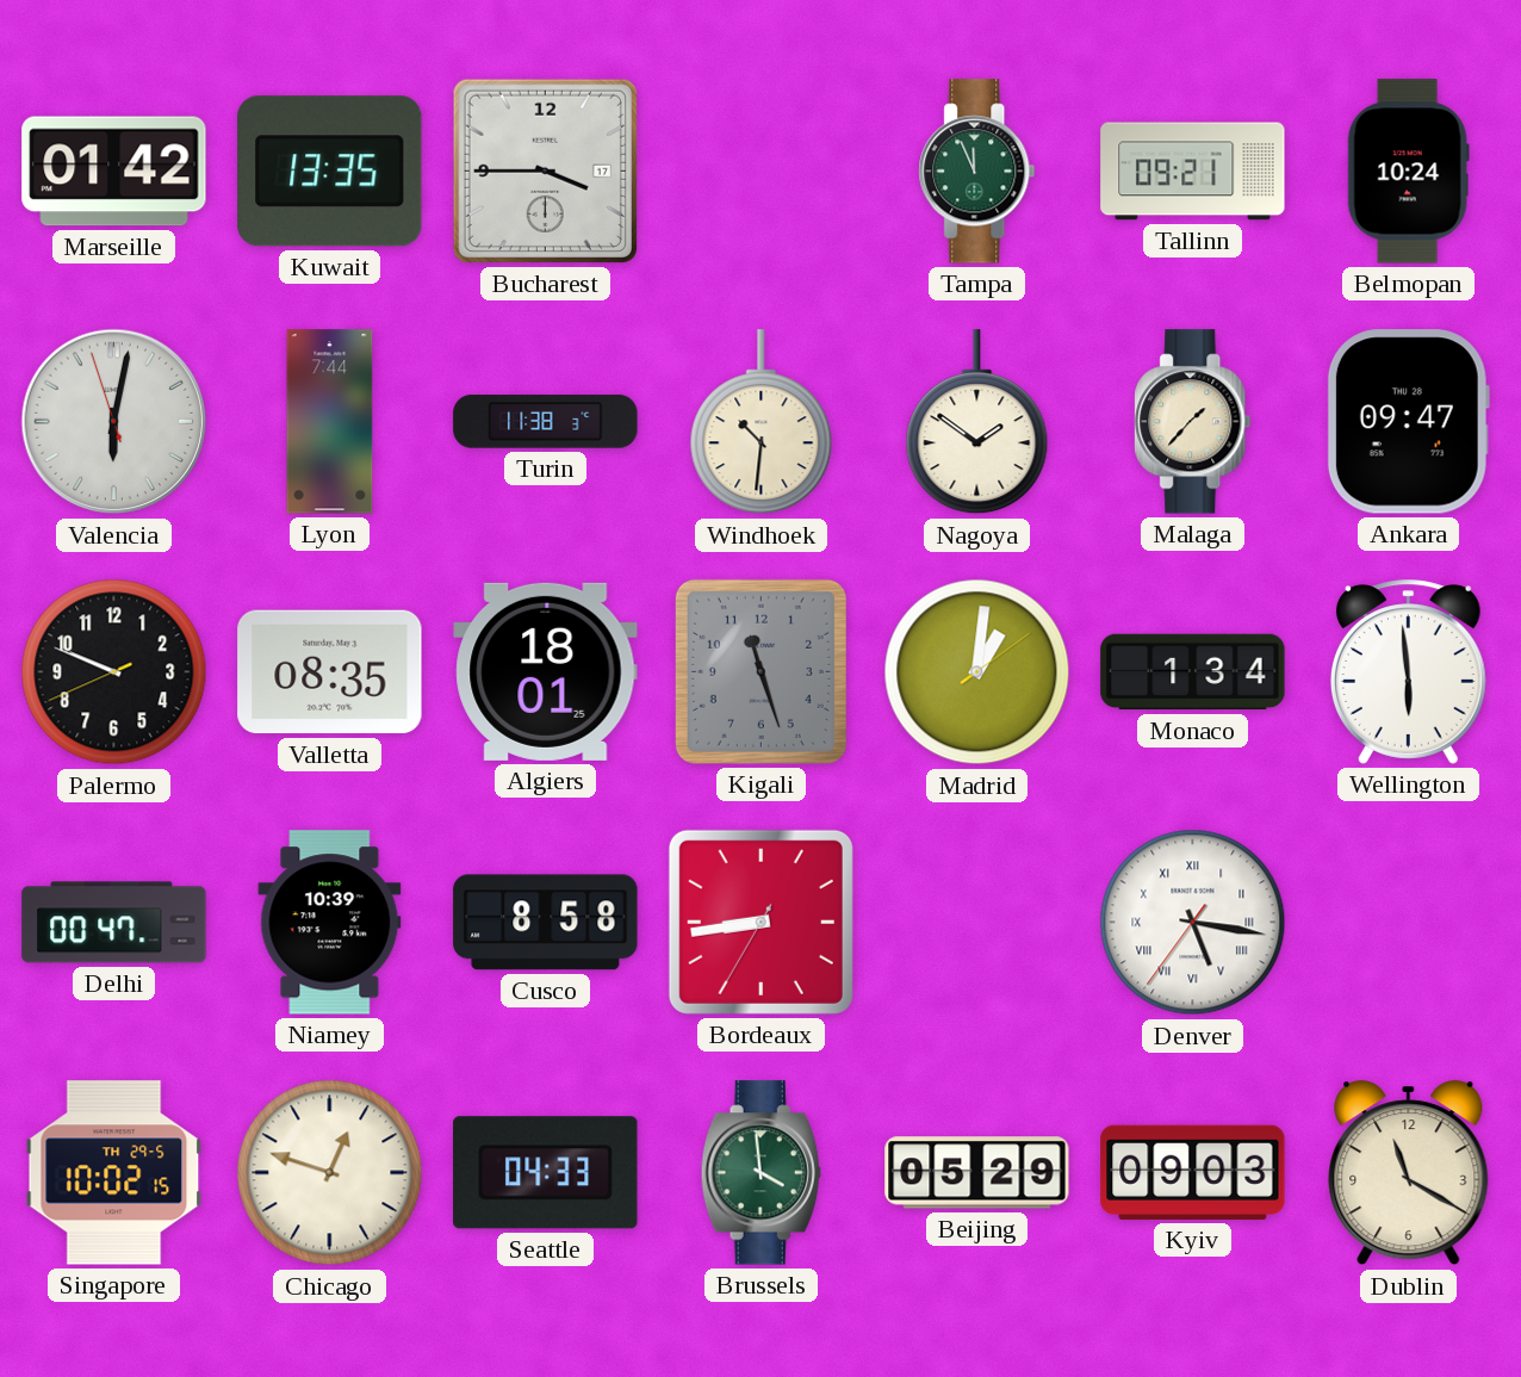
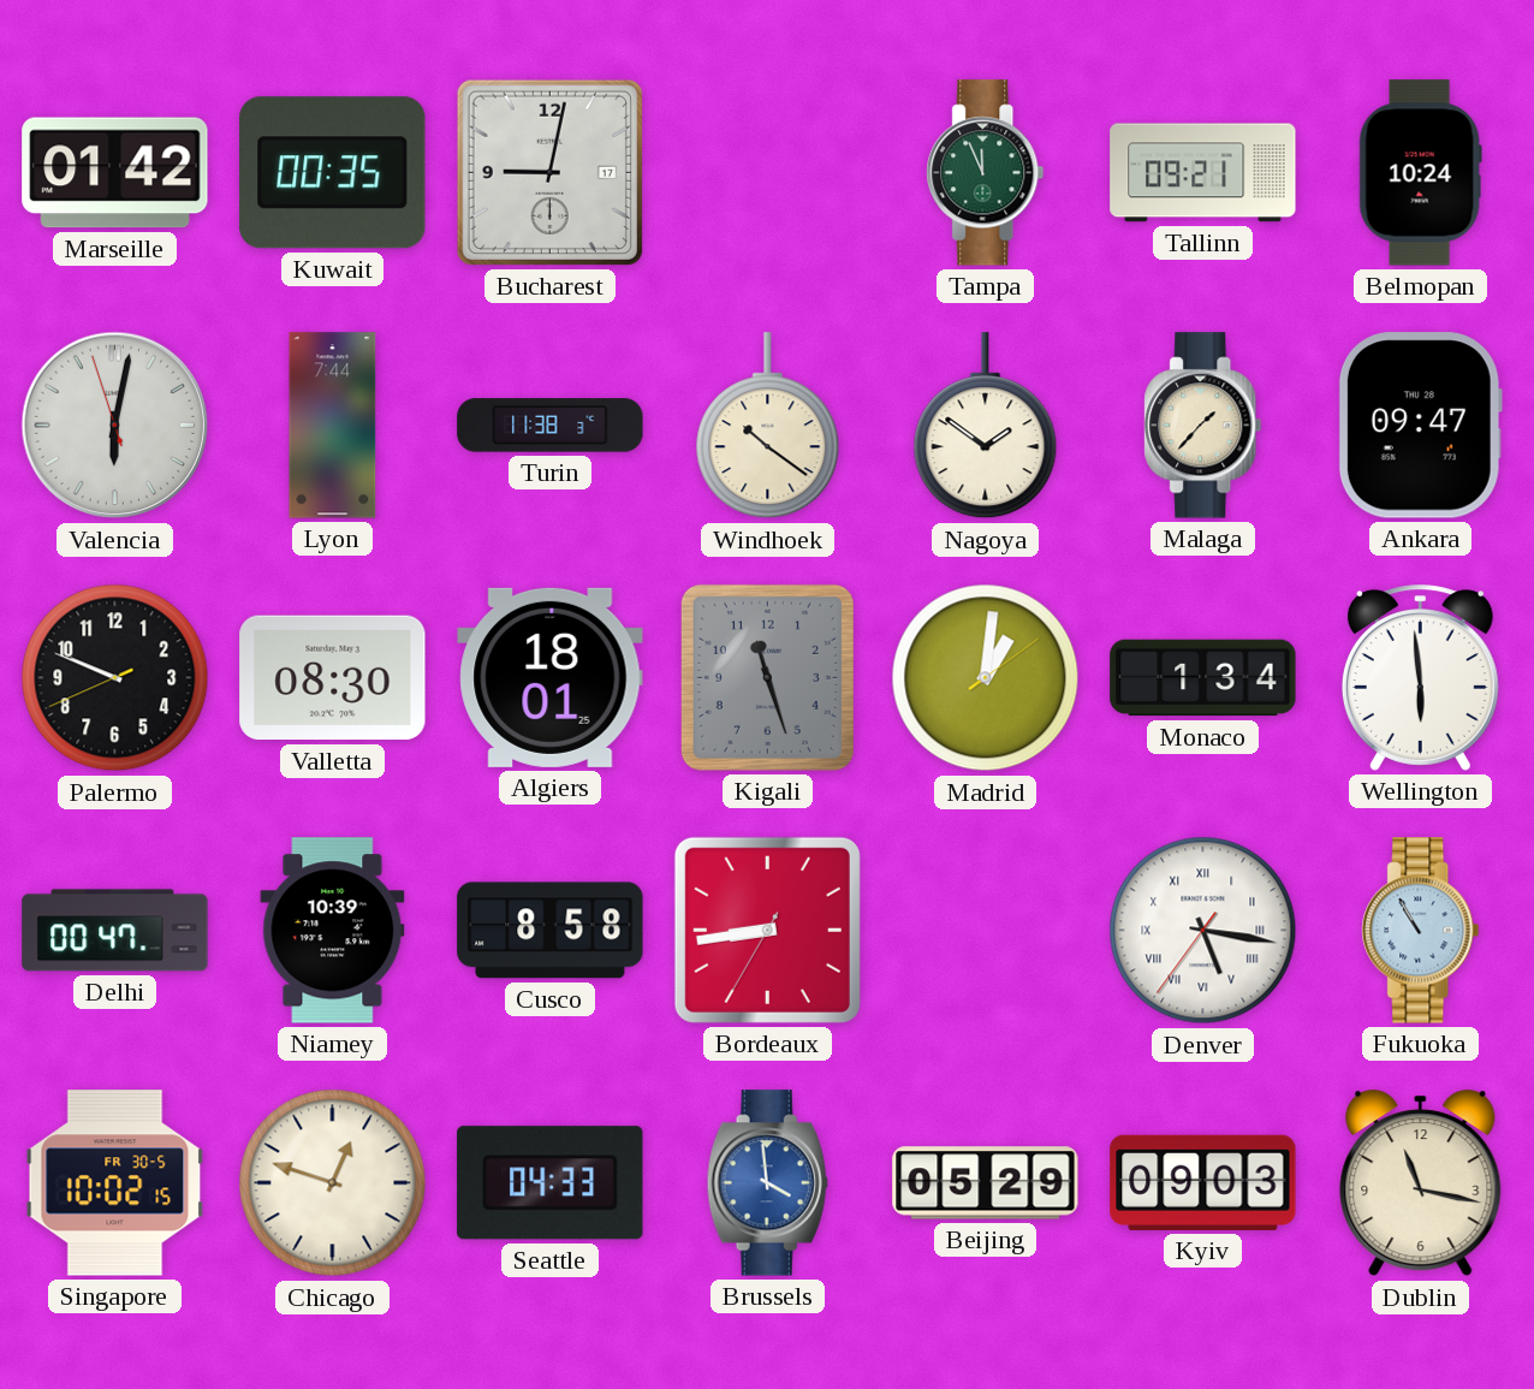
Kuwait: 13:35 -> 00:35 (333, 173)
Bucharest: 3:45 -> 9:02 (549, 172)
Windhoek: 10:31 -> 10:21 (768, 426)
Valletta: 08:35 -> 08:30 (333, 678)
Fukuoka: none -> 10:55 (1421, 931)
Singapore date: TH 29-5 -> FR 30-5 (115, 1183)
Brussels dial: green -> blue (767, 1183)
Dublin: 11:20 -> 11:17 (1421, 1183)
